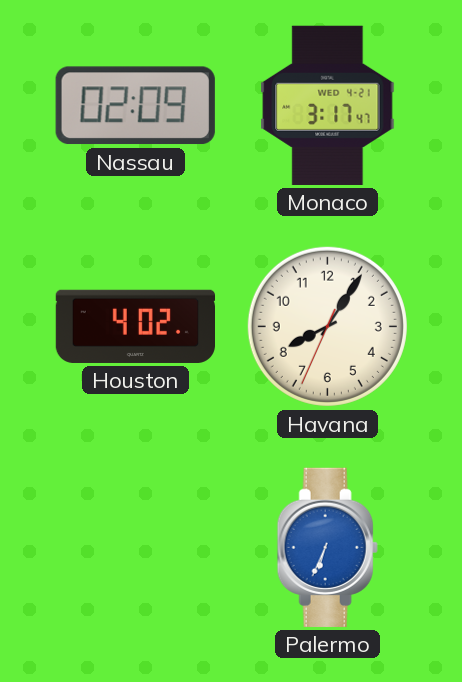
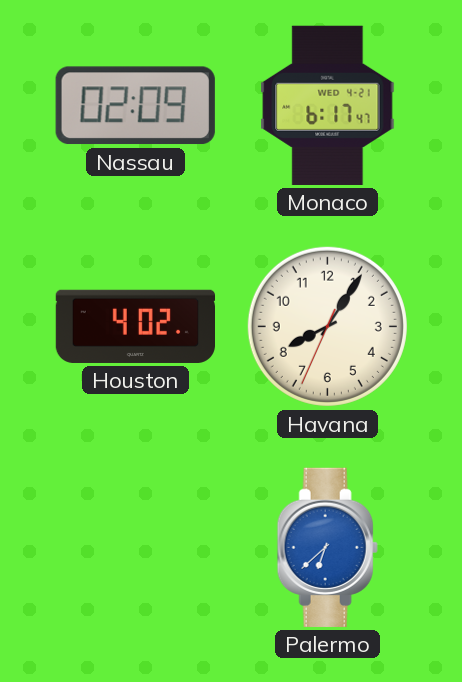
Monaco: 3:17 -> 6:17 (328, 105)
Palermo: 6:34 -> 6:38 (327, 547)
